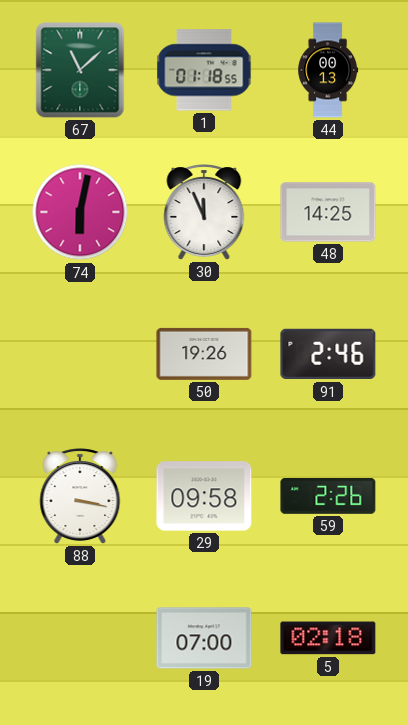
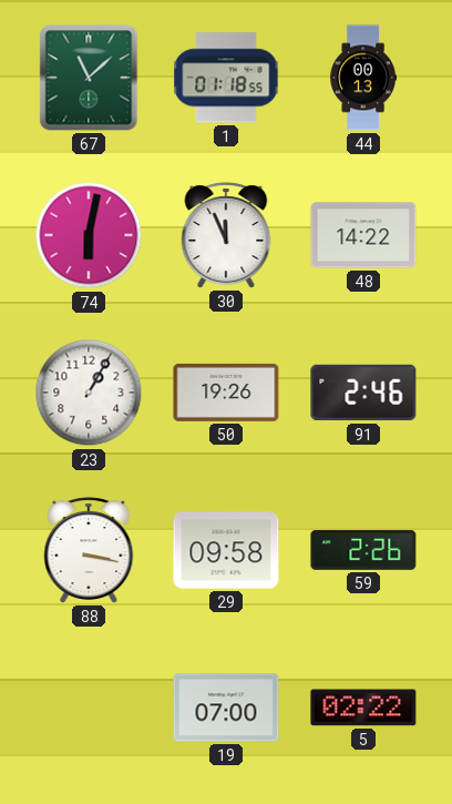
48: 14:25 -> 14:22 (363, 235)
23: none -> 1:05 (89, 393)
5: 02:18 -> 02:22 (363, 708)
